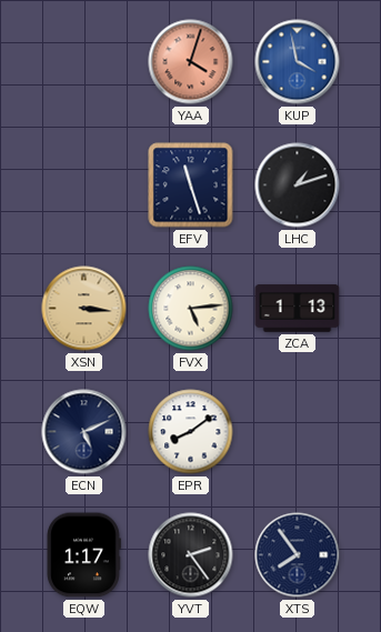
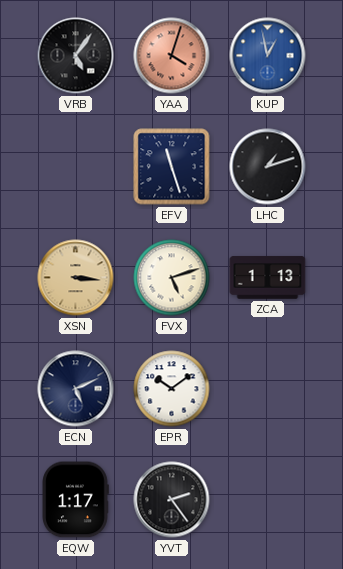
VRB: none -> 5:06 (76, 56)
KUP: 3:58 -> 12:58 (268, 56)
FVX: 5:14 -> 5:12 (172, 278)
EPR: 8:09 -> 10:09 (172, 389)
XTS: 7:54 -> none (298, 555)
